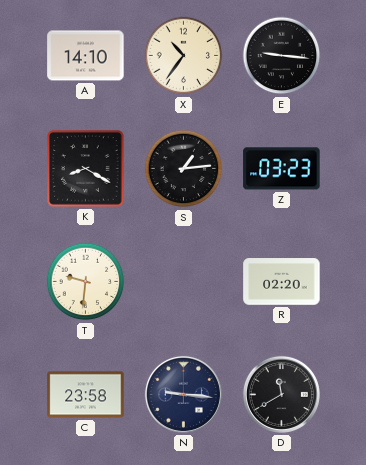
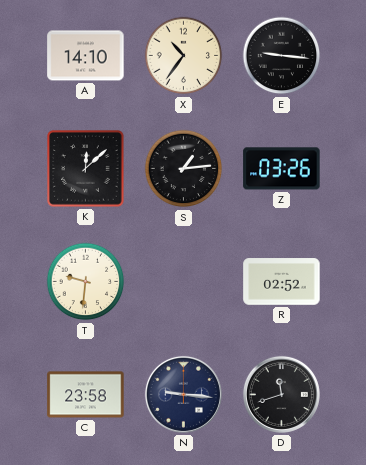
K: 8:20 -> 12:08 (86, 169)
Z: 03:23 -> 03:26 (282, 169)
R: 02:20 -> 02:52 (282, 282)
D: 11:40 -> 11:42 (281, 394)
